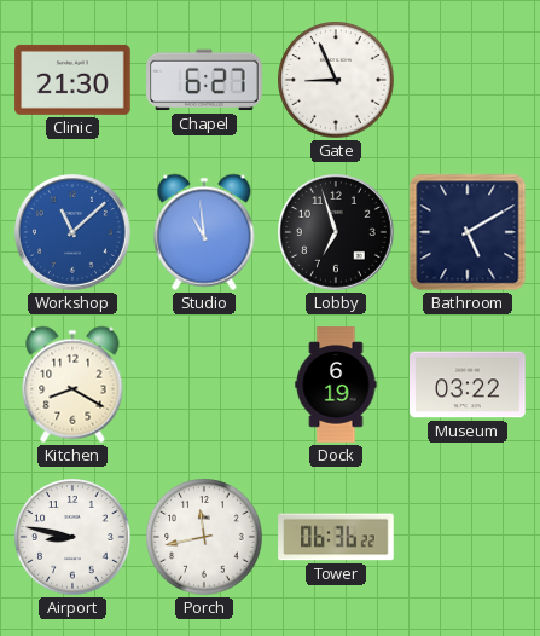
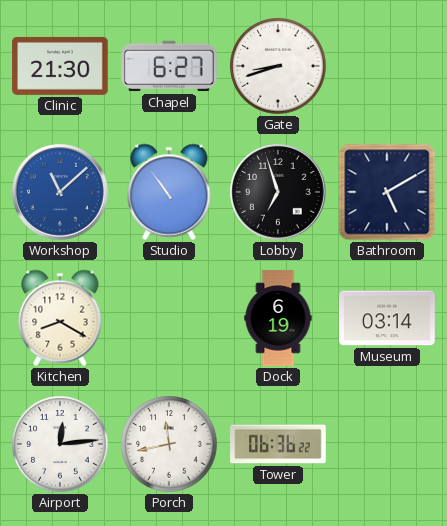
Gate: 8:56 -> 8:42 (278, 66)
Studio: 10:59 -> 10:54 (169, 192)
Museum: 03:22 -> 03:14 (387, 318)
Airport: 8:47 -> 12:14 (60, 444)
